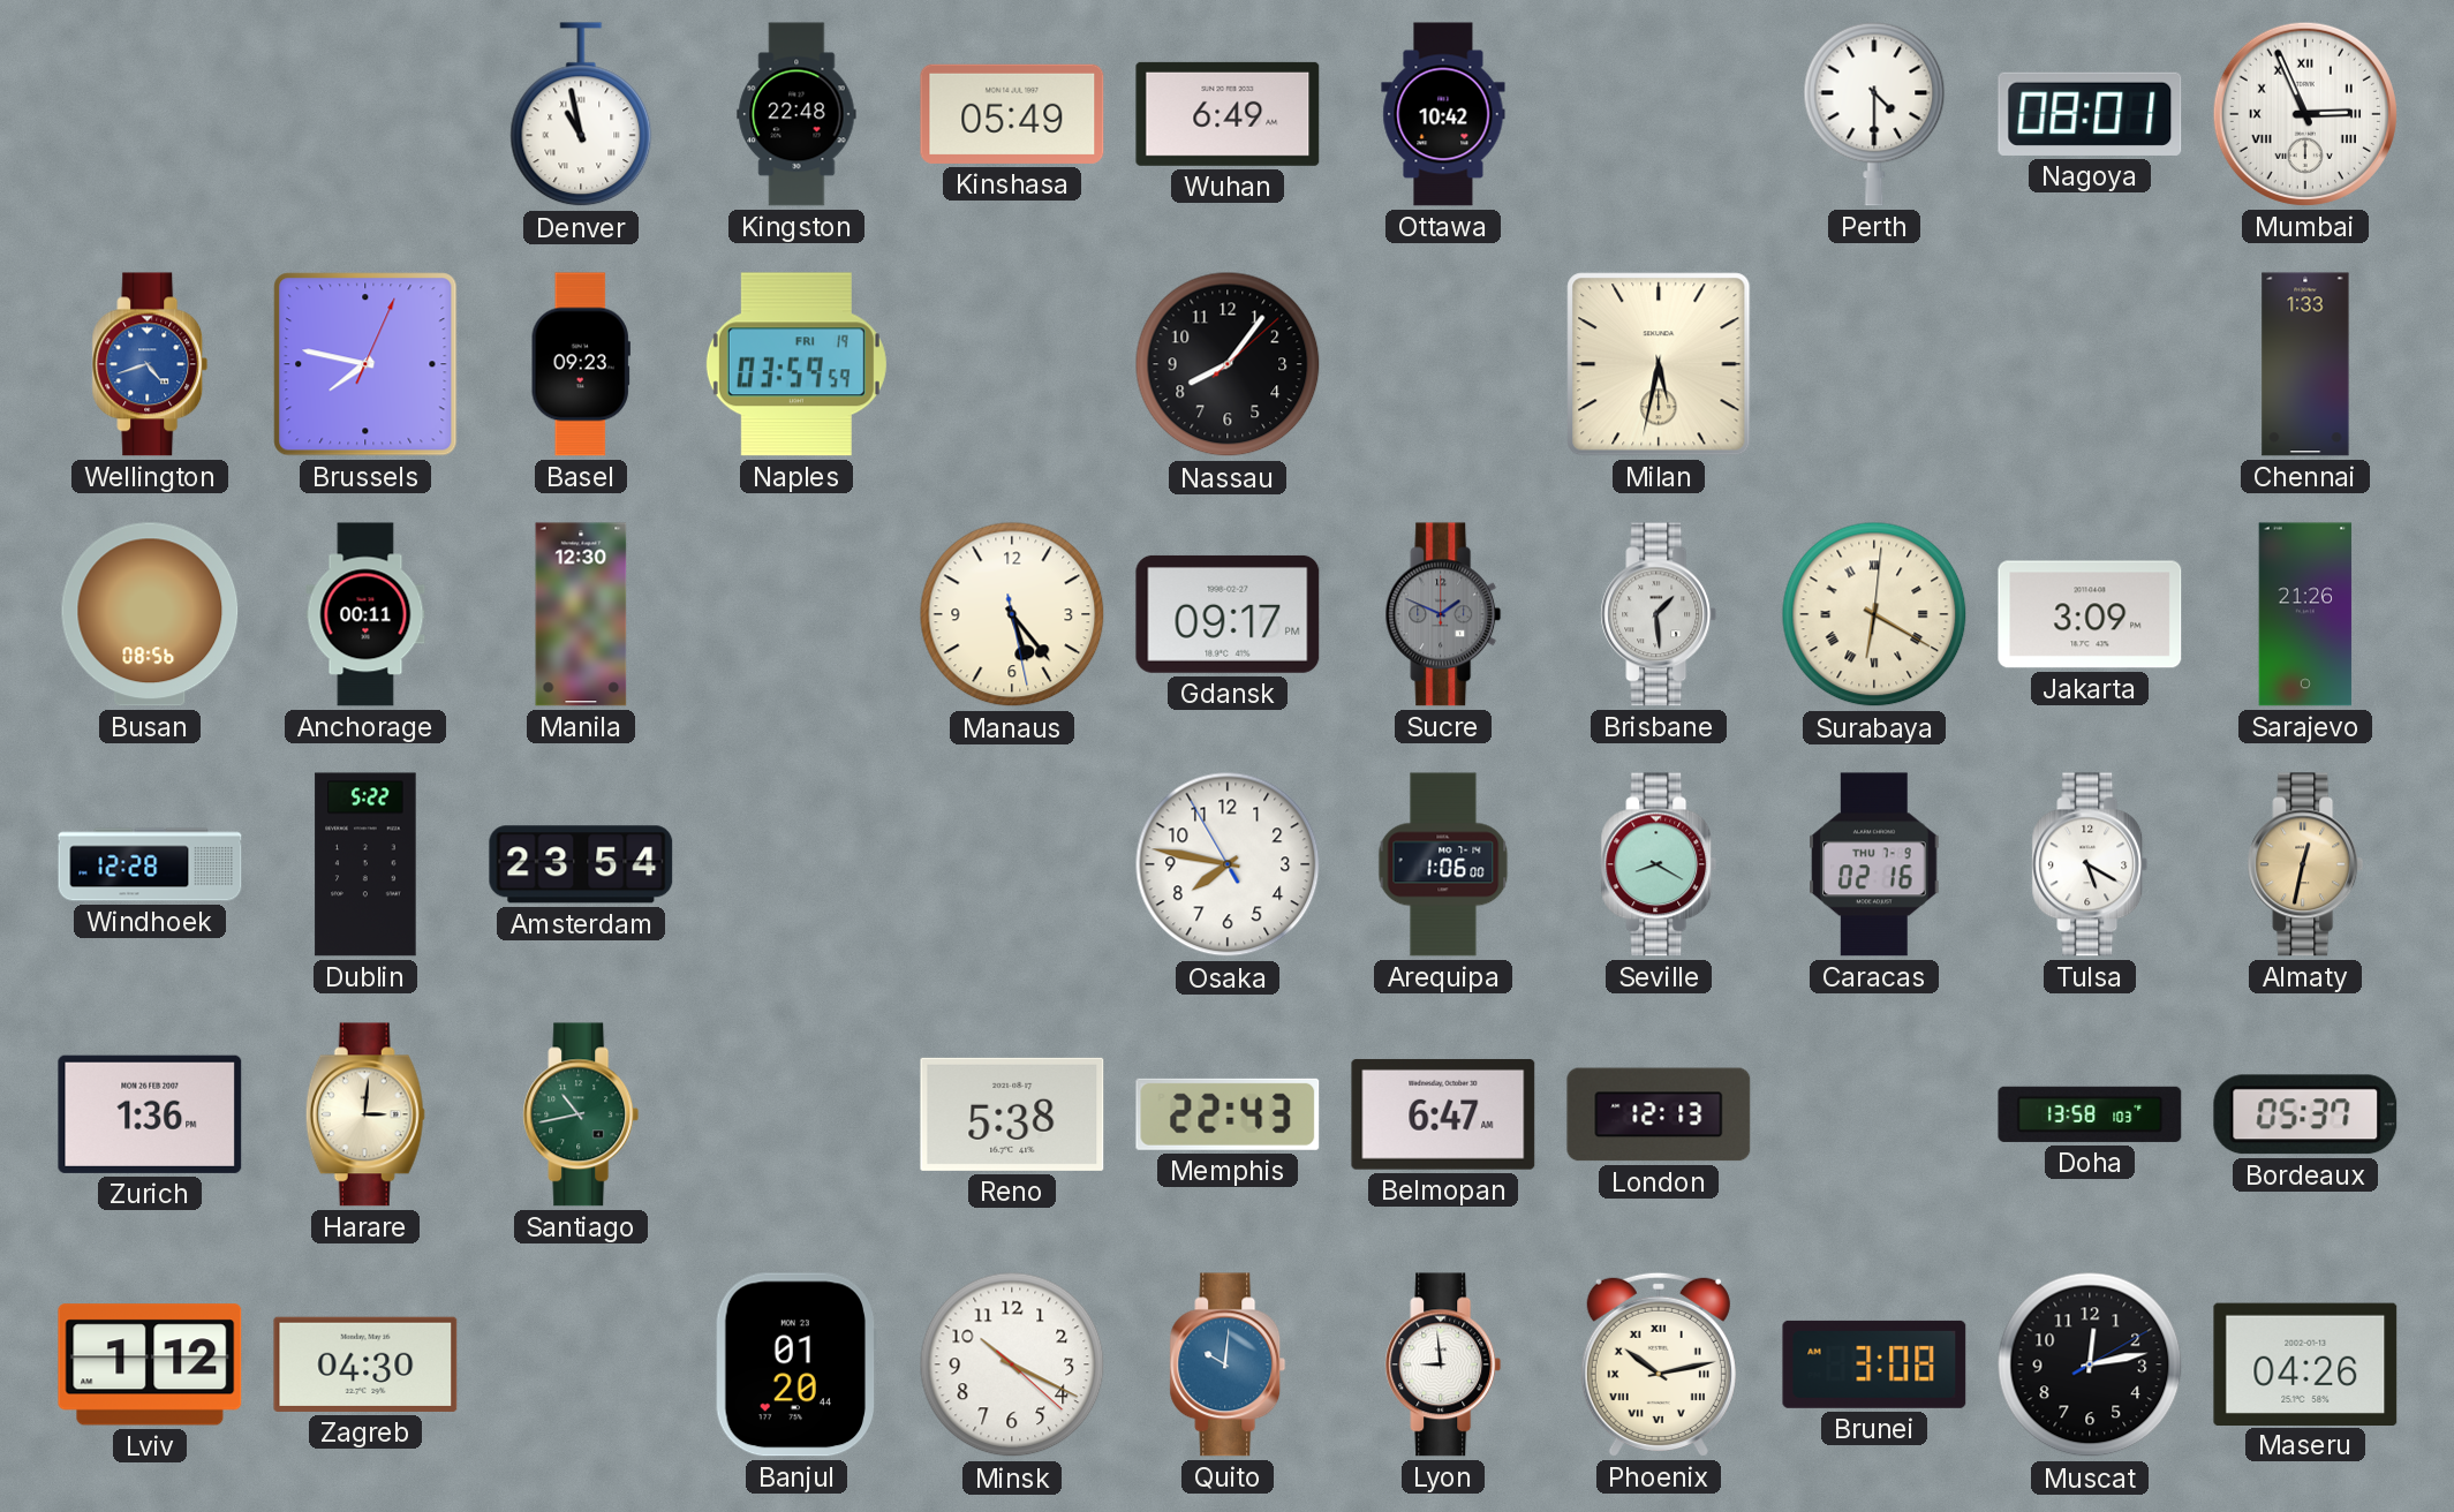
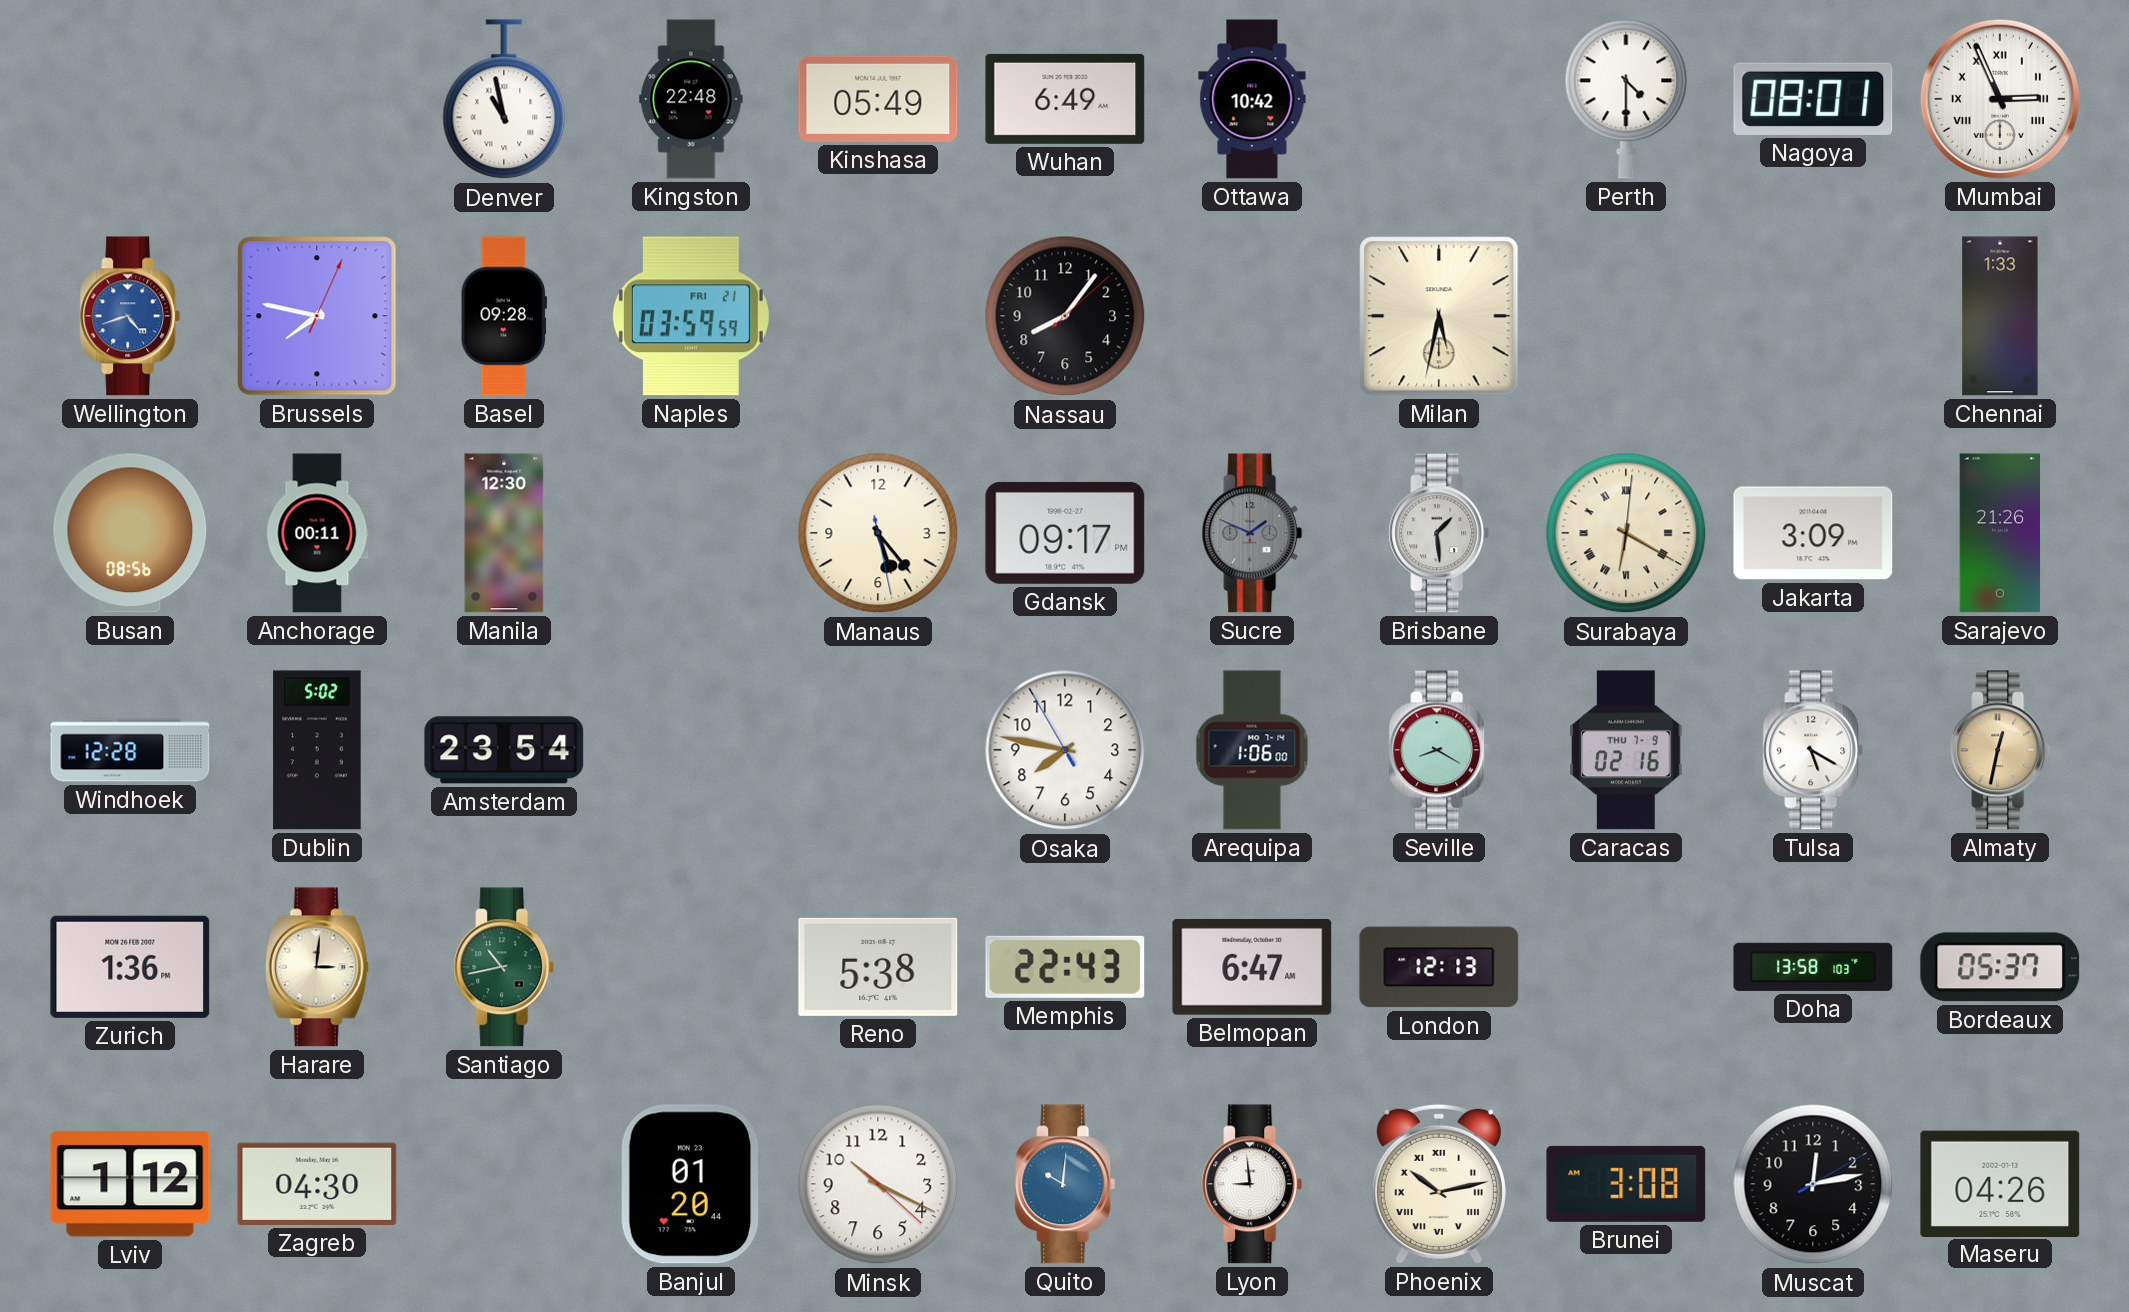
Basel: 09:23 -> 09:28 (504, 316)
Naples date: FRI 19 -> FRI 21 (691, 316)
Dublin: 5:22 -> 5:02 (317, 750)
